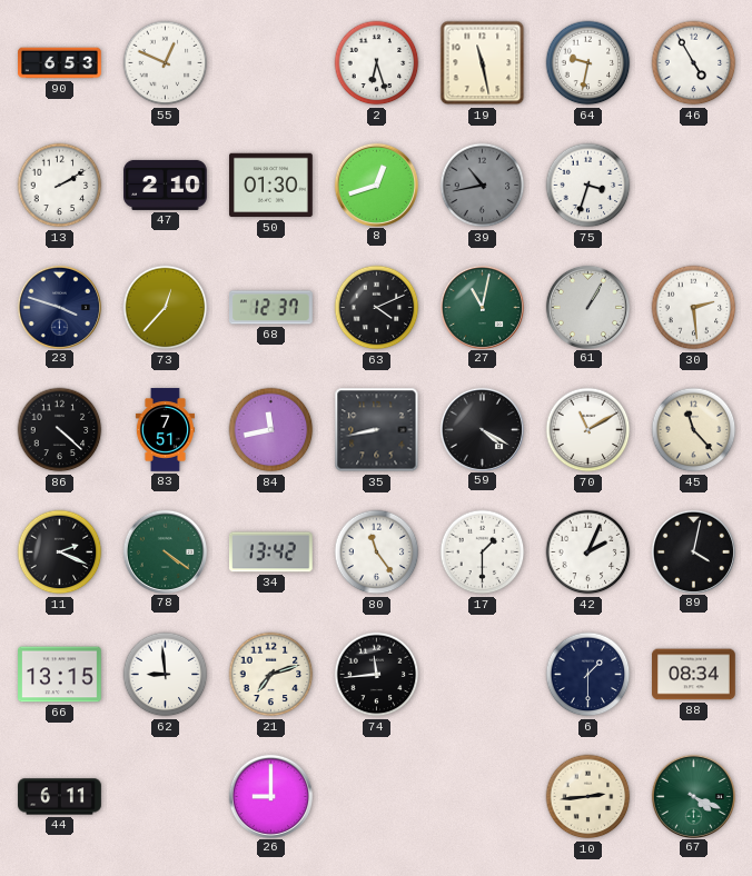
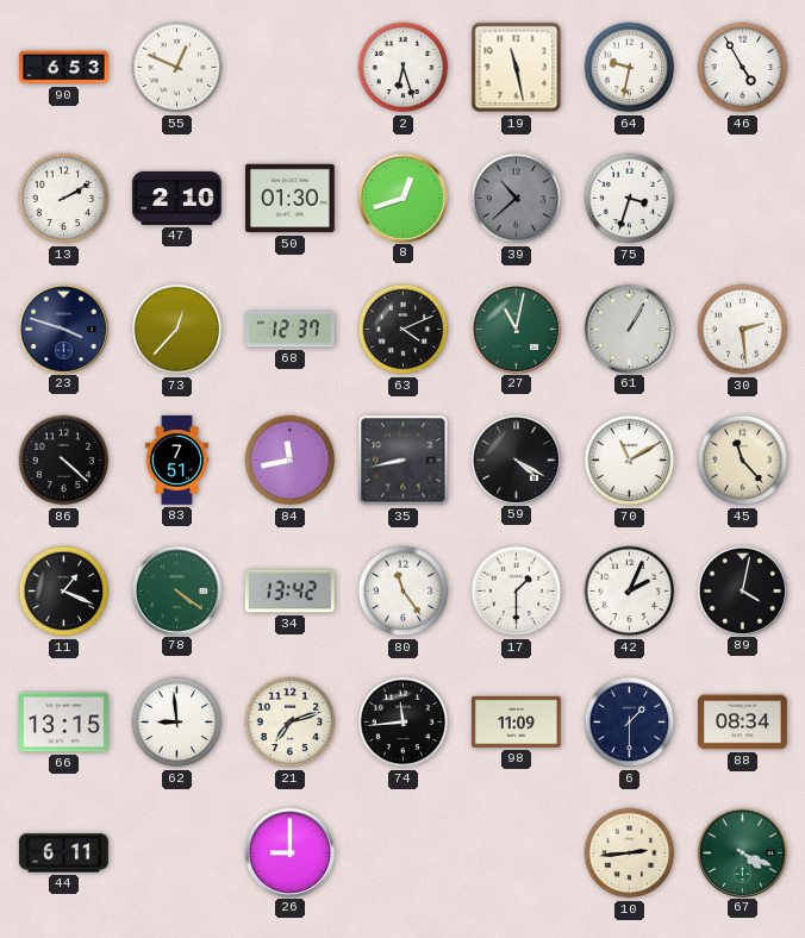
39: 10:43 -> 10:38 (517, 199)
11: 2:19 -> 1:19 (64, 592)
98: none -> 11:09 (517, 721)
